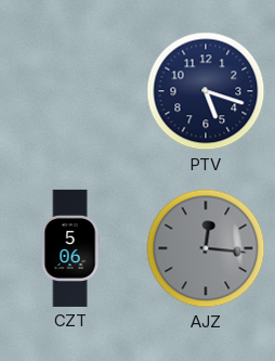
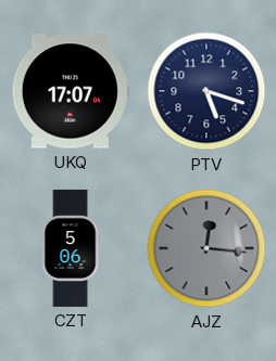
UKQ: none -> 17:07 (71, 91)
